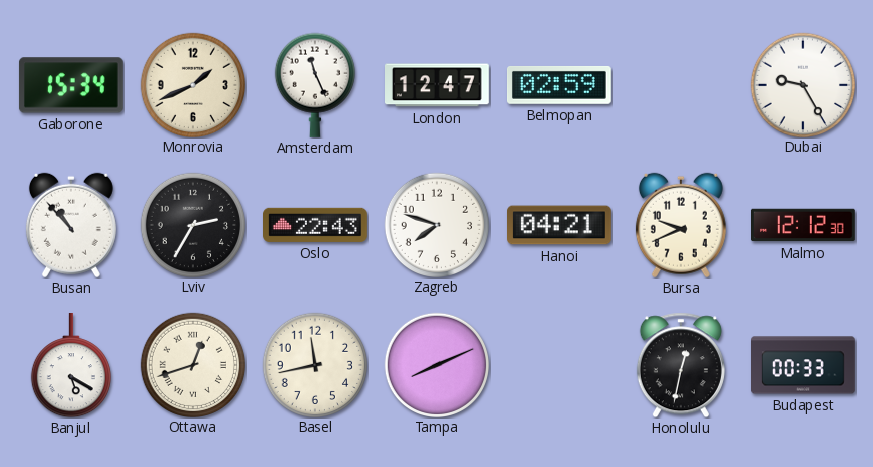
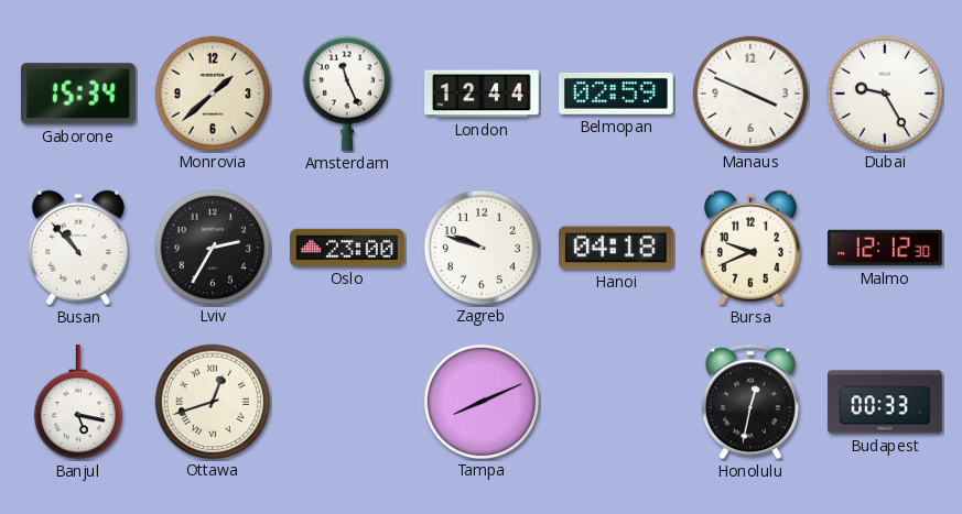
Monrovia: 1:41 -> 1:38 (212, 92)
London: 12:47 -> 12:44 (483, 94)
Manaus: none -> 3:49 (749, 92)
Oslo: 22:43 -> 23:00 (348, 248)
Zagreb: 7:48 -> 9:48 (480, 247)
Hanoi: 04:21 -> 04:18 (617, 248)
Banjul: 5:20 -> 5:17 (78, 403)
Basel: 11:43 -> none (314, 364)
